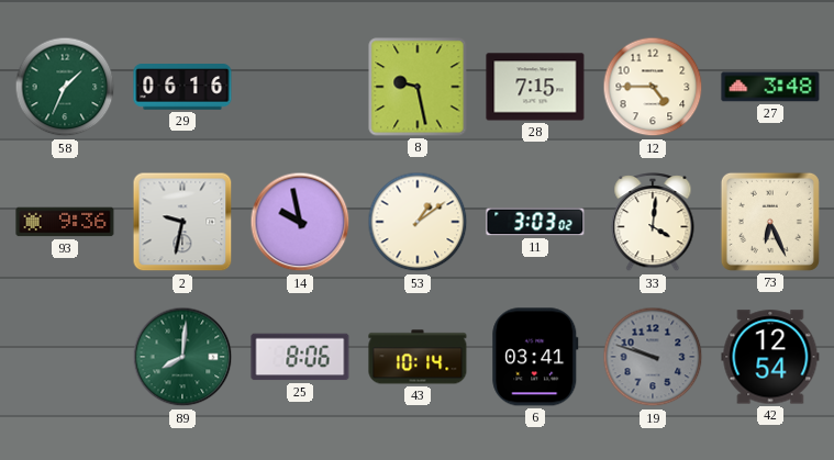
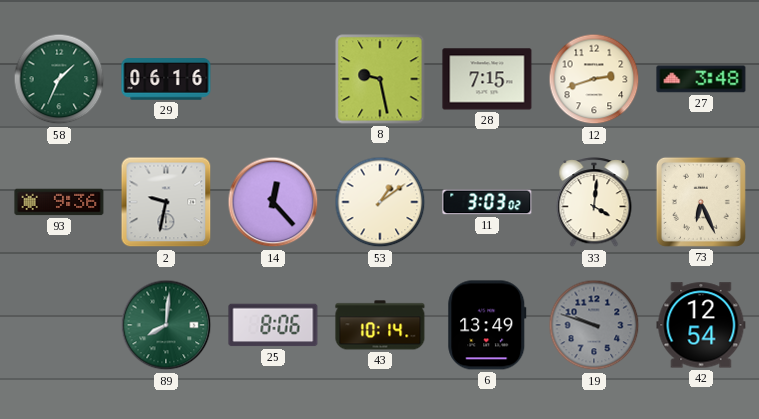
12: 4:45 -> 2:42 (594, 79)
14: 9:58 -> 12:23 (273, 202)
6: 03:41 -> 13:49 (487, 325)
